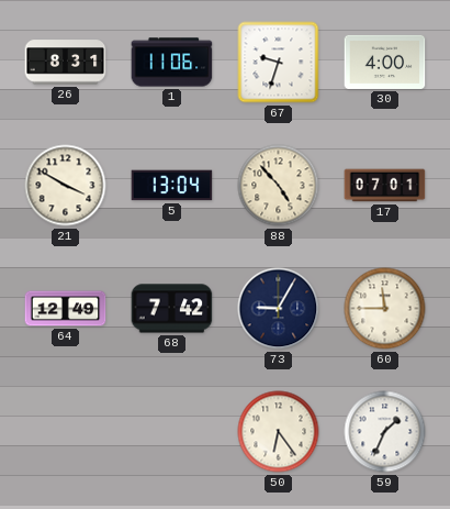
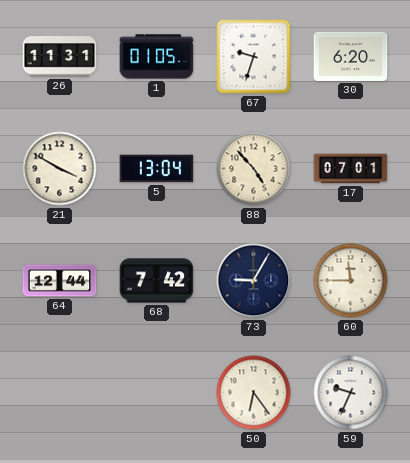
26: 8:31 -> 11:31 (60, 57)
1: 11:06 -> 01:05 (157, 57)
30: 4:00 -> 6:20 (351, 56)
64: 12:49 -> 12:44 (60, 281)
59: 1:34 -> 9:34 (351, 393)
